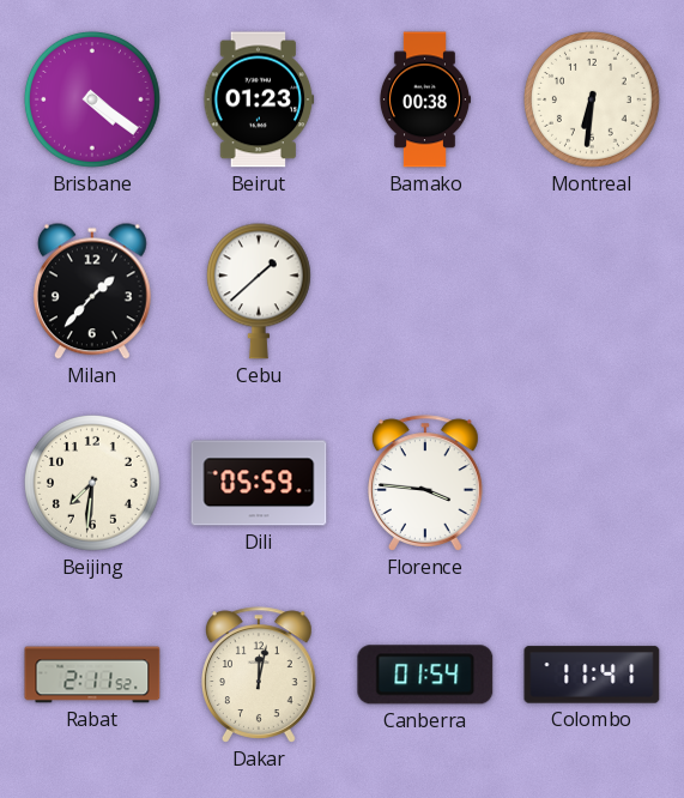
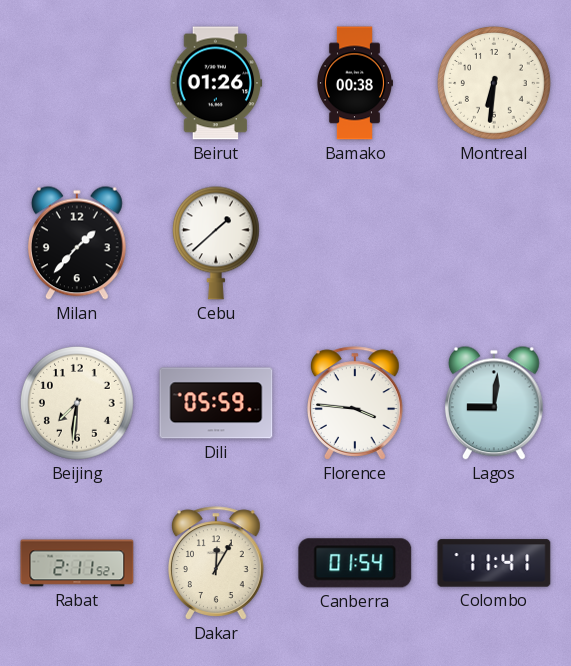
Brisbane: 4:21 -> none (93, 101)
Beirut: 01:23 -> 01:26 (216, 83)
Lagos: none -> 9:01 (494, 403)
Dakar: 12:02 -> 12:05 (217, 563)
